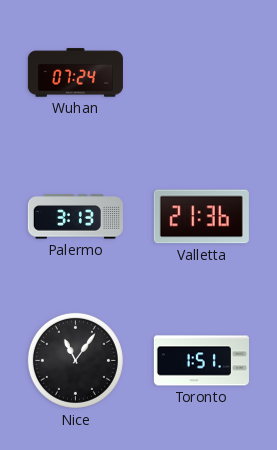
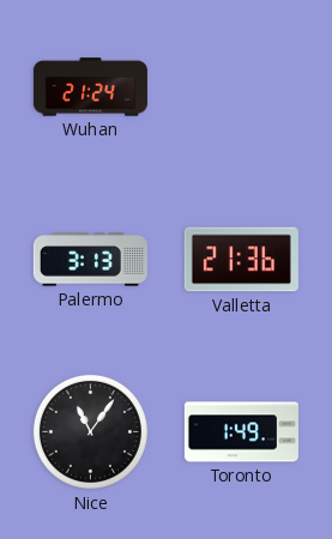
Wuhan: 07:24 -> 21:24 (90, 87)
Toronto: 1:51 -> 1:49 (241, 432)
